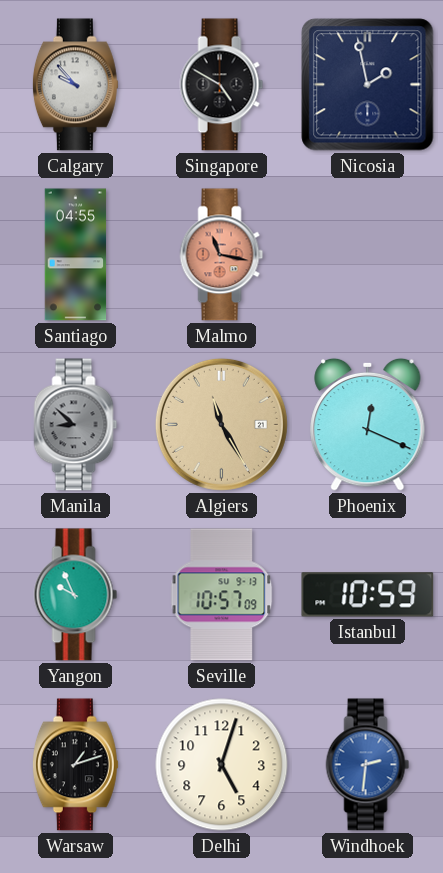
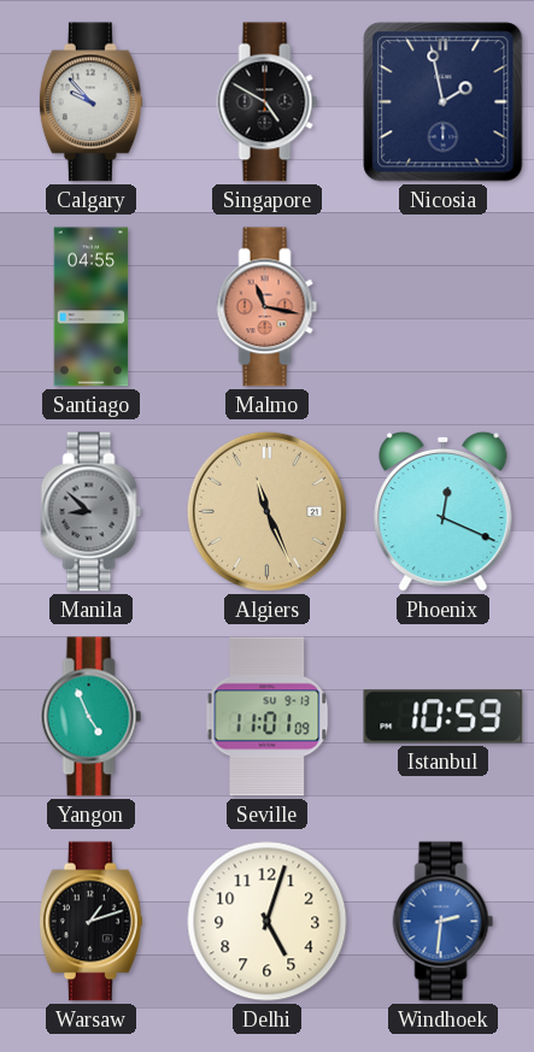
Algiers: 11:25 -> 11:26 (266, 511)
Yangon: 9:56 -> 4:56 (92, 717)
Seville: 10:57 -> 11:01 (268, 717)
